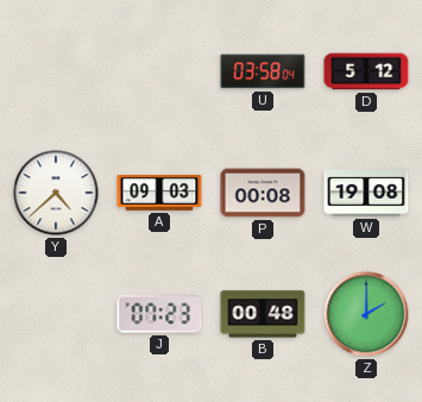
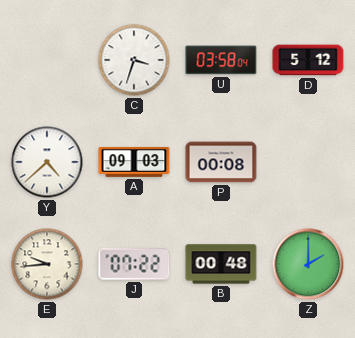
C: none -> 3:33 (134, 60)
W: 19:08 -> none (366, 193)
E: none -> 9:44 (47, 264)
J: 07:23 -> 07:22 (134, 264)
